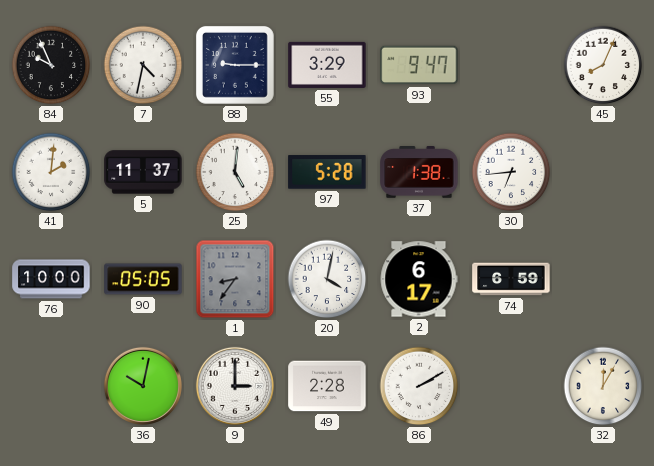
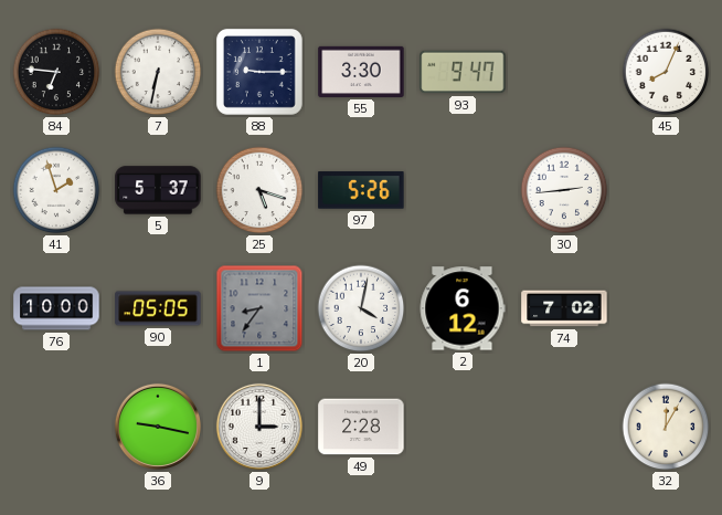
84: 9:56 -> 6:46 (56, 72)
7: 4:32 -> 6:32 (158, 72)
55: 3:29 -> 3:30 (361, 72)
41: 2:01 -> 1:57 (56, 190)
5: 11:37 -> 5:37 (158, 190)
25: 5:01 -> 5:18 (259, 190)
97: 5:28 -> 5:26 (361, 190)
37: 1:38 -> none (419, 173)
30: 6:44 -> 2:44 (564, 190)
2: 6:17 -> 6:12 (463, 308)
74: 6:59 -> 7:02 (564, 308)
36: 10:02 -> 9:17 (158, 427)
86: 2:10 -> none (419, 386)
